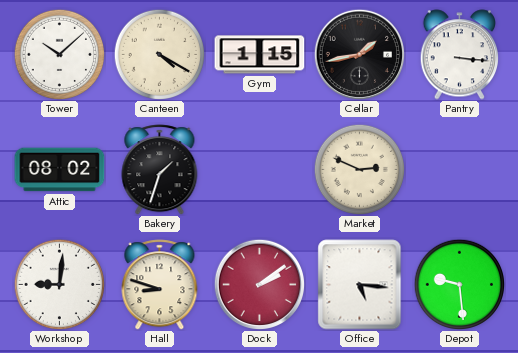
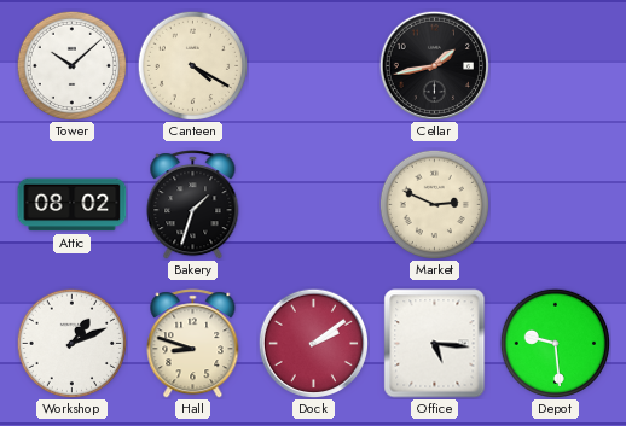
Gym: 1:15 -> none (260, 55)
Pantry: 3:16 -> none (459, 55)
Workshop: 9:01 -> 1:11 (71, 343)
